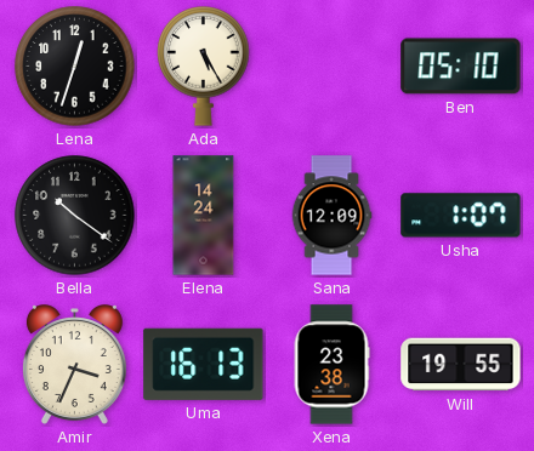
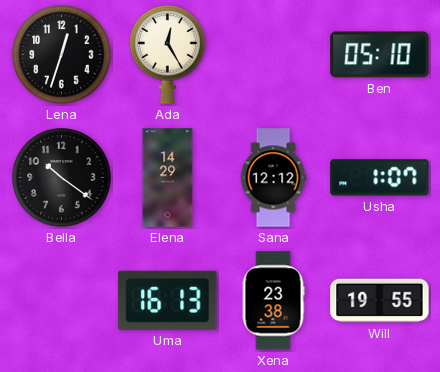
Ada: 5:25 -> 12:25 (168, 55)
Elena: 14:24 -> 14:29 (168, 178)
Sana: 12:09 -> 12:12 (273, 178)
Amir: 3:34 -> none (74, 365)
